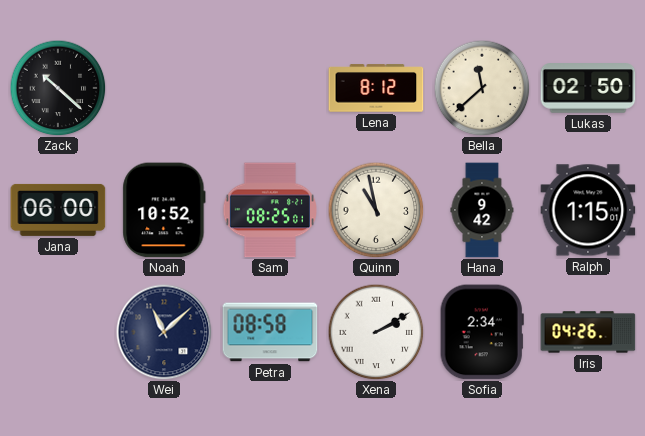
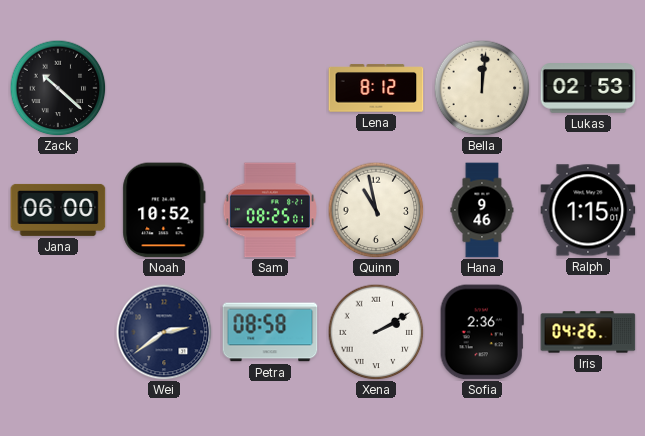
Bella: 11:38 -> 12:01 (482, 88)
Lukas: 02:50 -> 02:53 (588, 88)
Hana: 9:42 -> 9:46 (482, 210)
Wei: 11:08 -> 2:39 (164, 332)
Sofia: 2:34 -> 2:36 (482, 332)
